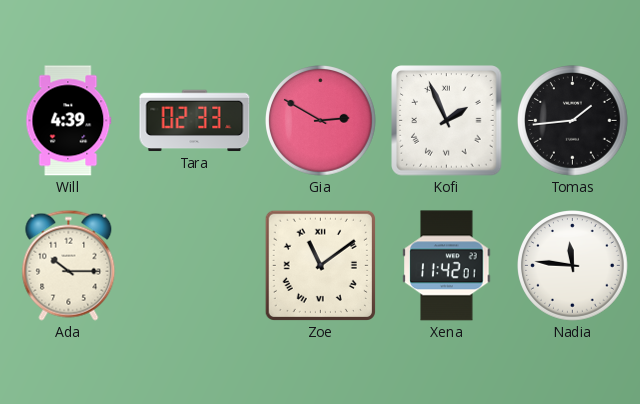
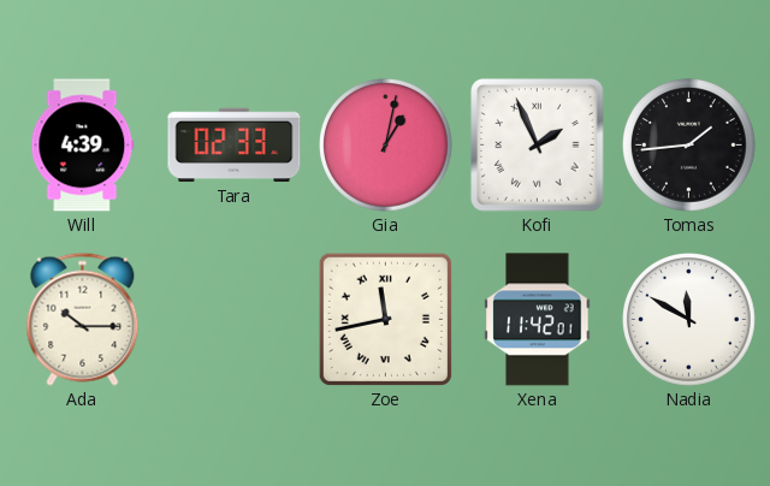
Gia: 2:50 -> 1:02 (386, 146)
Zoe: 11:09 -> 11:43 (385, 319)
Nadia: 11:46 -> 11:50 (689, 320)
